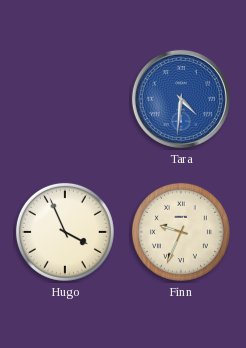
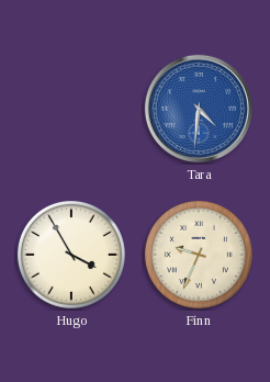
Hugo: 3:56 -> 3:55 (71, 255)
